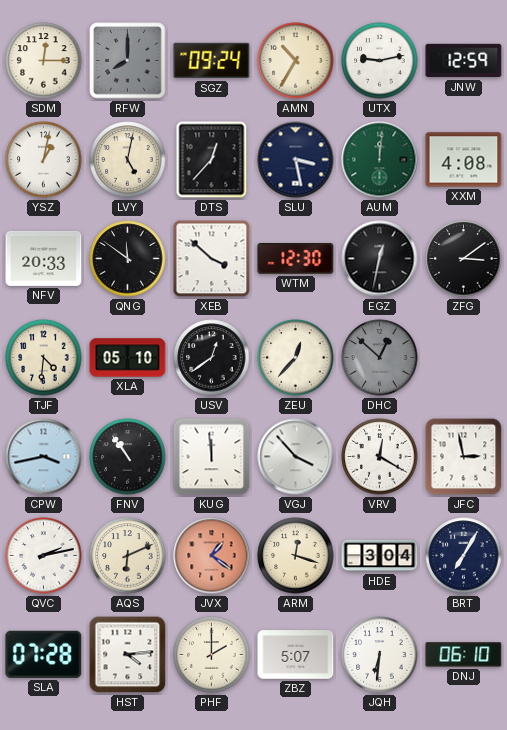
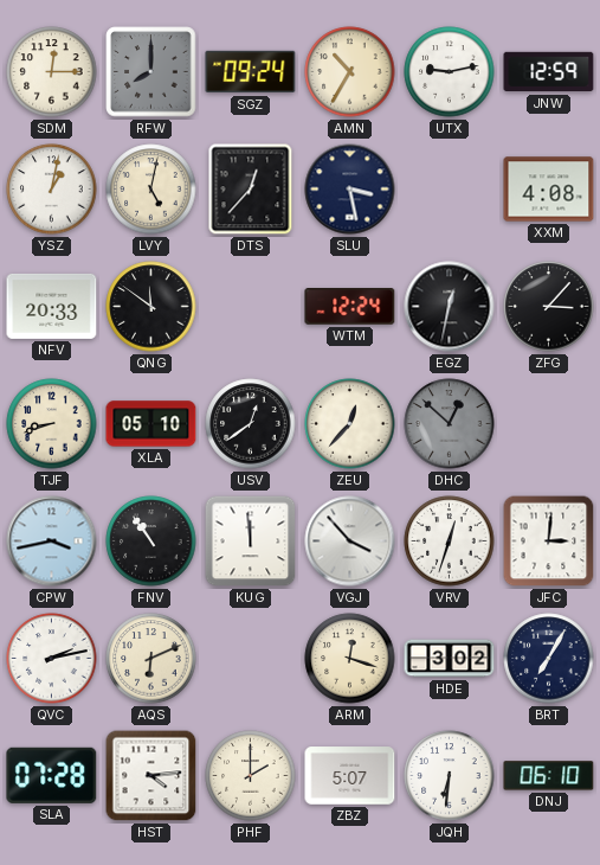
AUM: 12:01 -> none (380, 160)
XEB: 3:52 -> none (212, 259)
WTM: 12:30 -> 12:24 (350, 307)
ZFG: 3:09 -> 3:07 (549, 307)
TJF: 4:31 -> 8:42 (52, 424)
VRV: 12:20 -> 12:33 (450, 542)
JFC: 2:58 -> 3:01 (549, 542)
JVX: 1:21 -> none (212, 556)
HDE: 3:04 -> 3:02 (450, 659)
